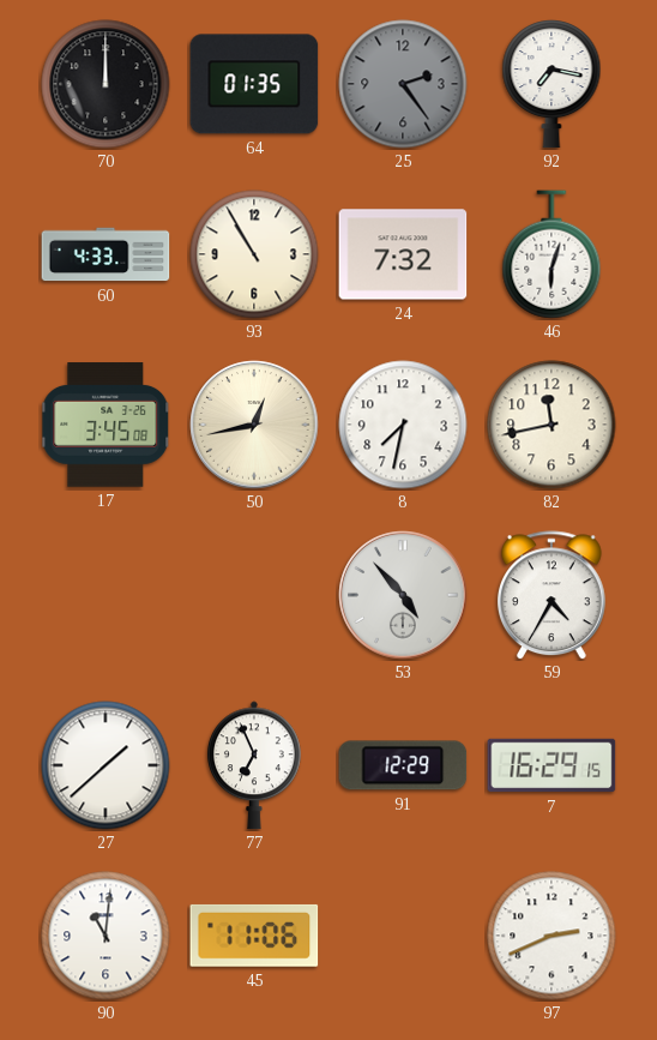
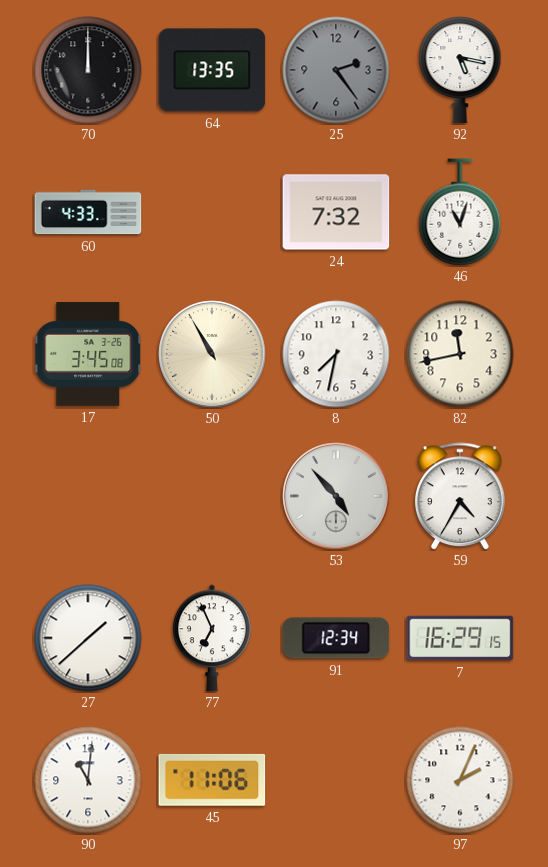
64: 01:35 -> 13:35 (212, 70)
92: 7:17 -> 5:17 (460, 71)
93: 10:55 -> none (254, 254)
46: 6:03 -> 11:03 (460, 212)
50: 12:43 -> 10:55 (212, 354)
91: 12:29 -> 12:34 (336, 638)
97: 2:41 -> 2:04 (460, 780)
